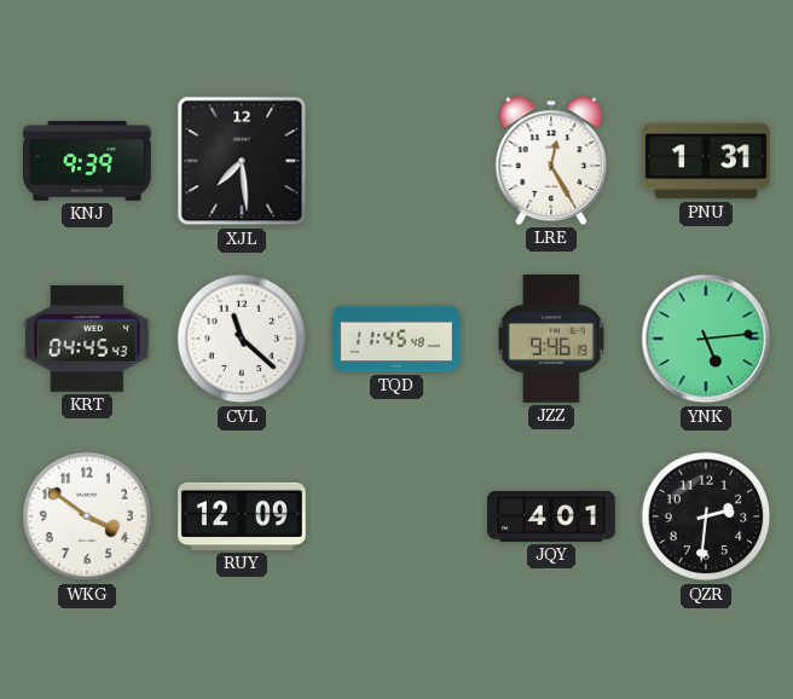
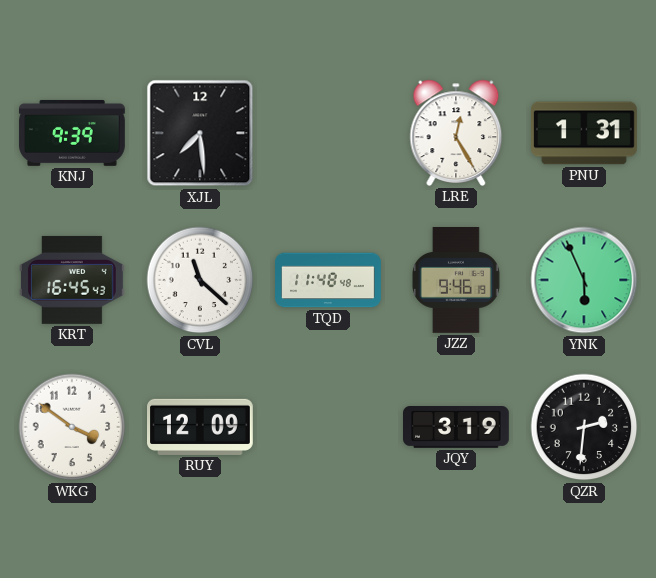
KRT: 04:45 -> 16:45 (72, 280)
TQD: 11:45 -> 11:48 (328, 280)
YNK: 5:14 -> 5:56 (584, 280)
JQY: 4:01 -> 3:19 (457, 428)
